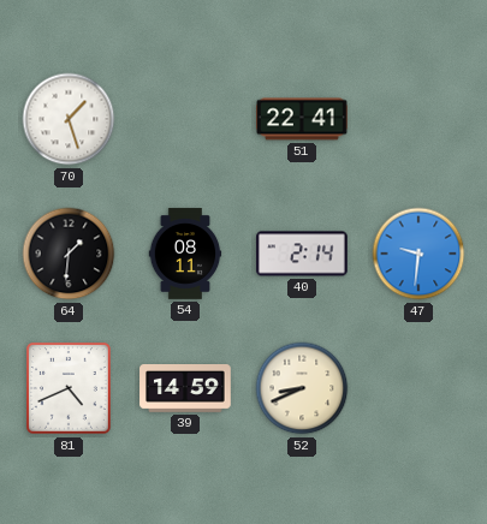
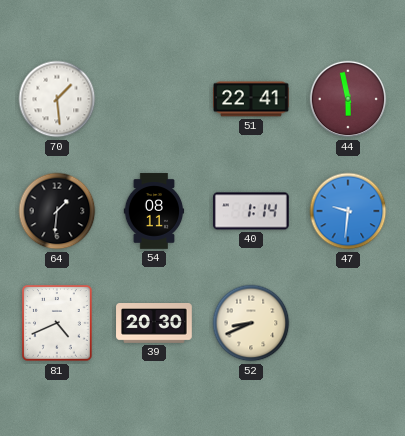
70: 1:27 -> 1:29 (57, 99)
44: none -> 5:58 (348, 99)
40: 2:14 -> 1:14 (252, 211)
39: 14:59 -> 20:30 (154, 324)
